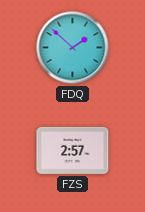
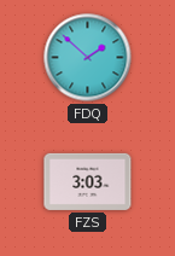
FZS: 2:57 -> 3:03 (88, 181)
